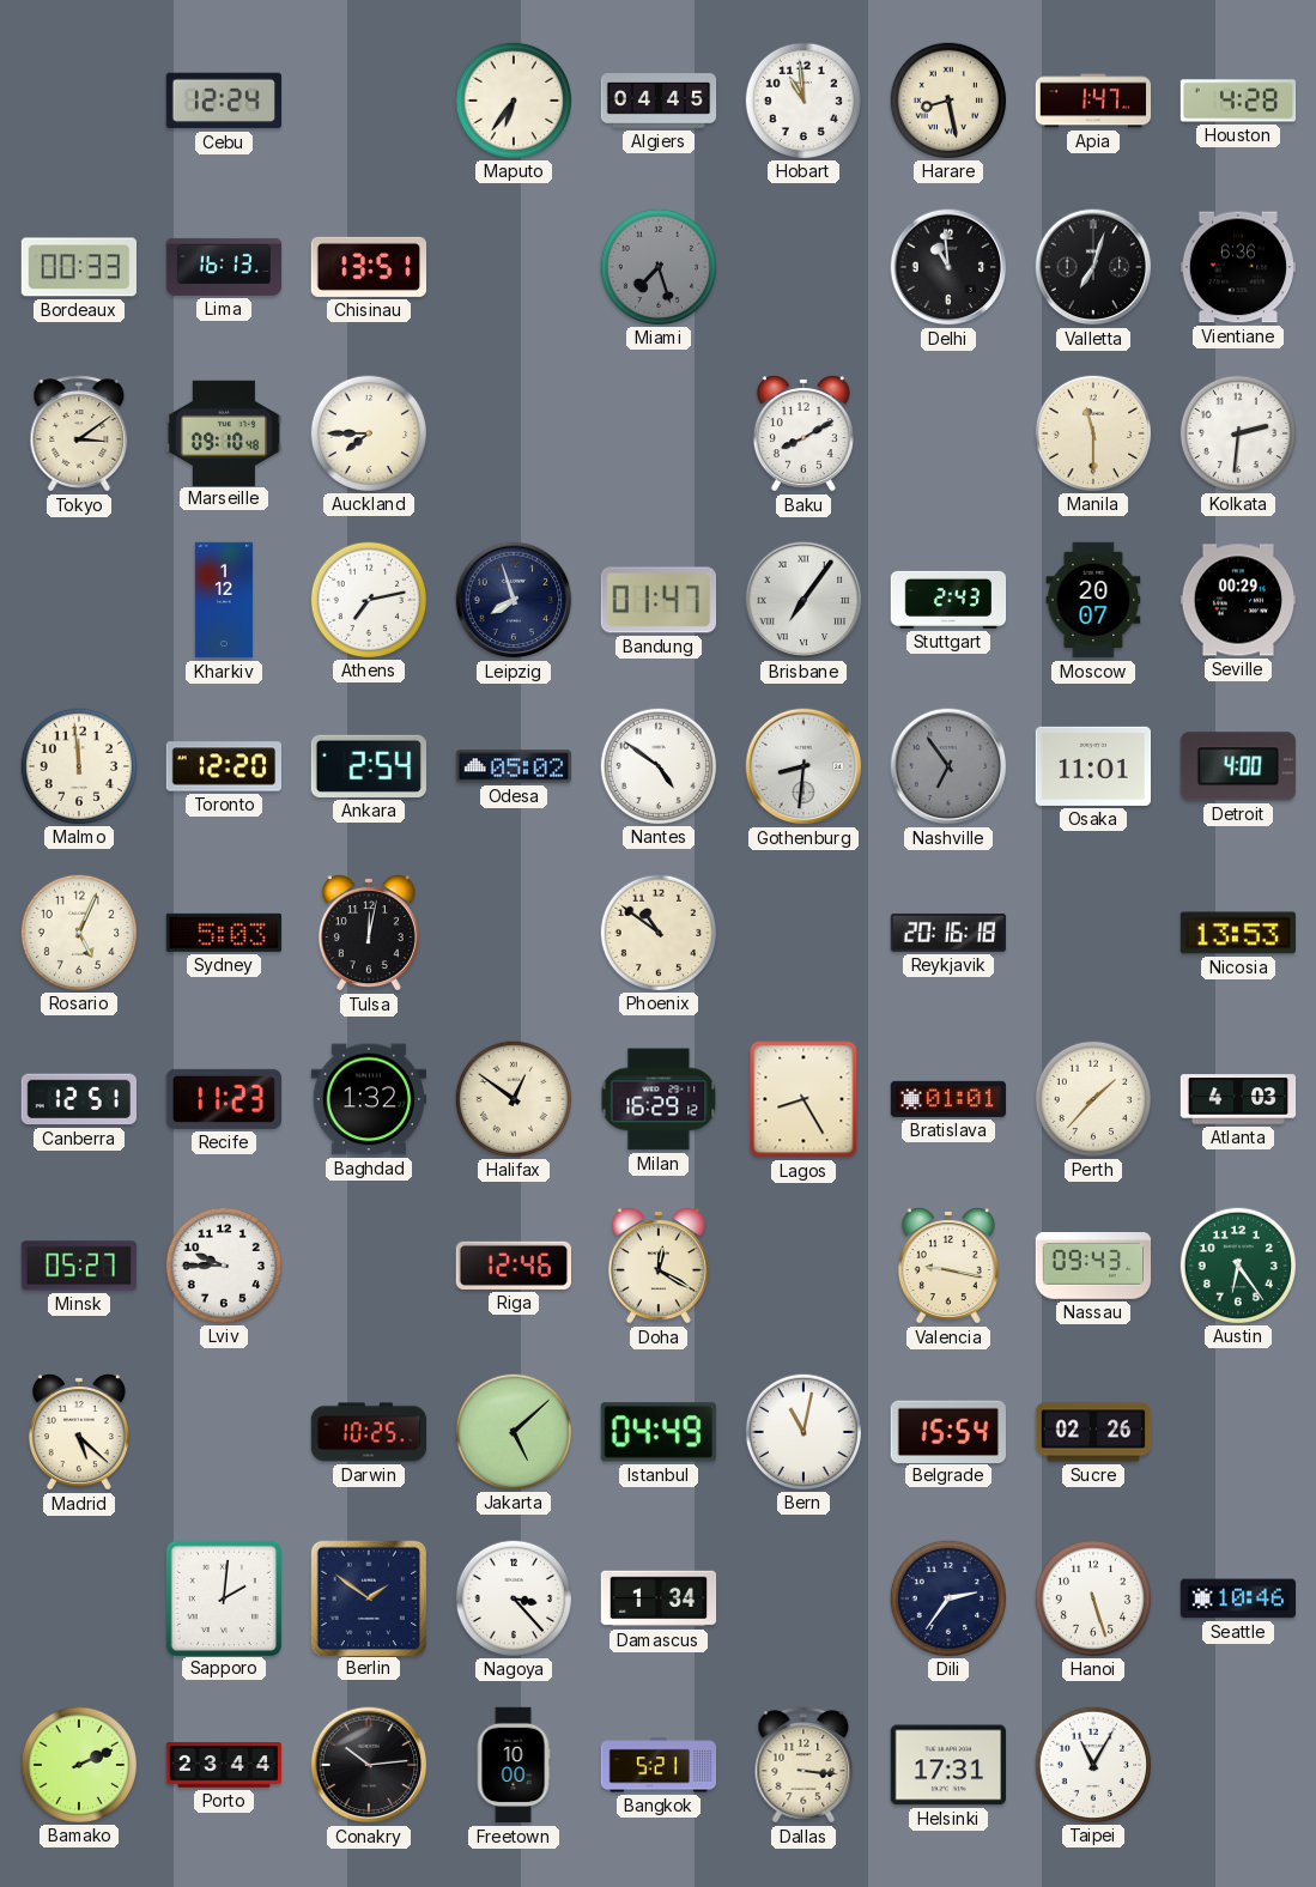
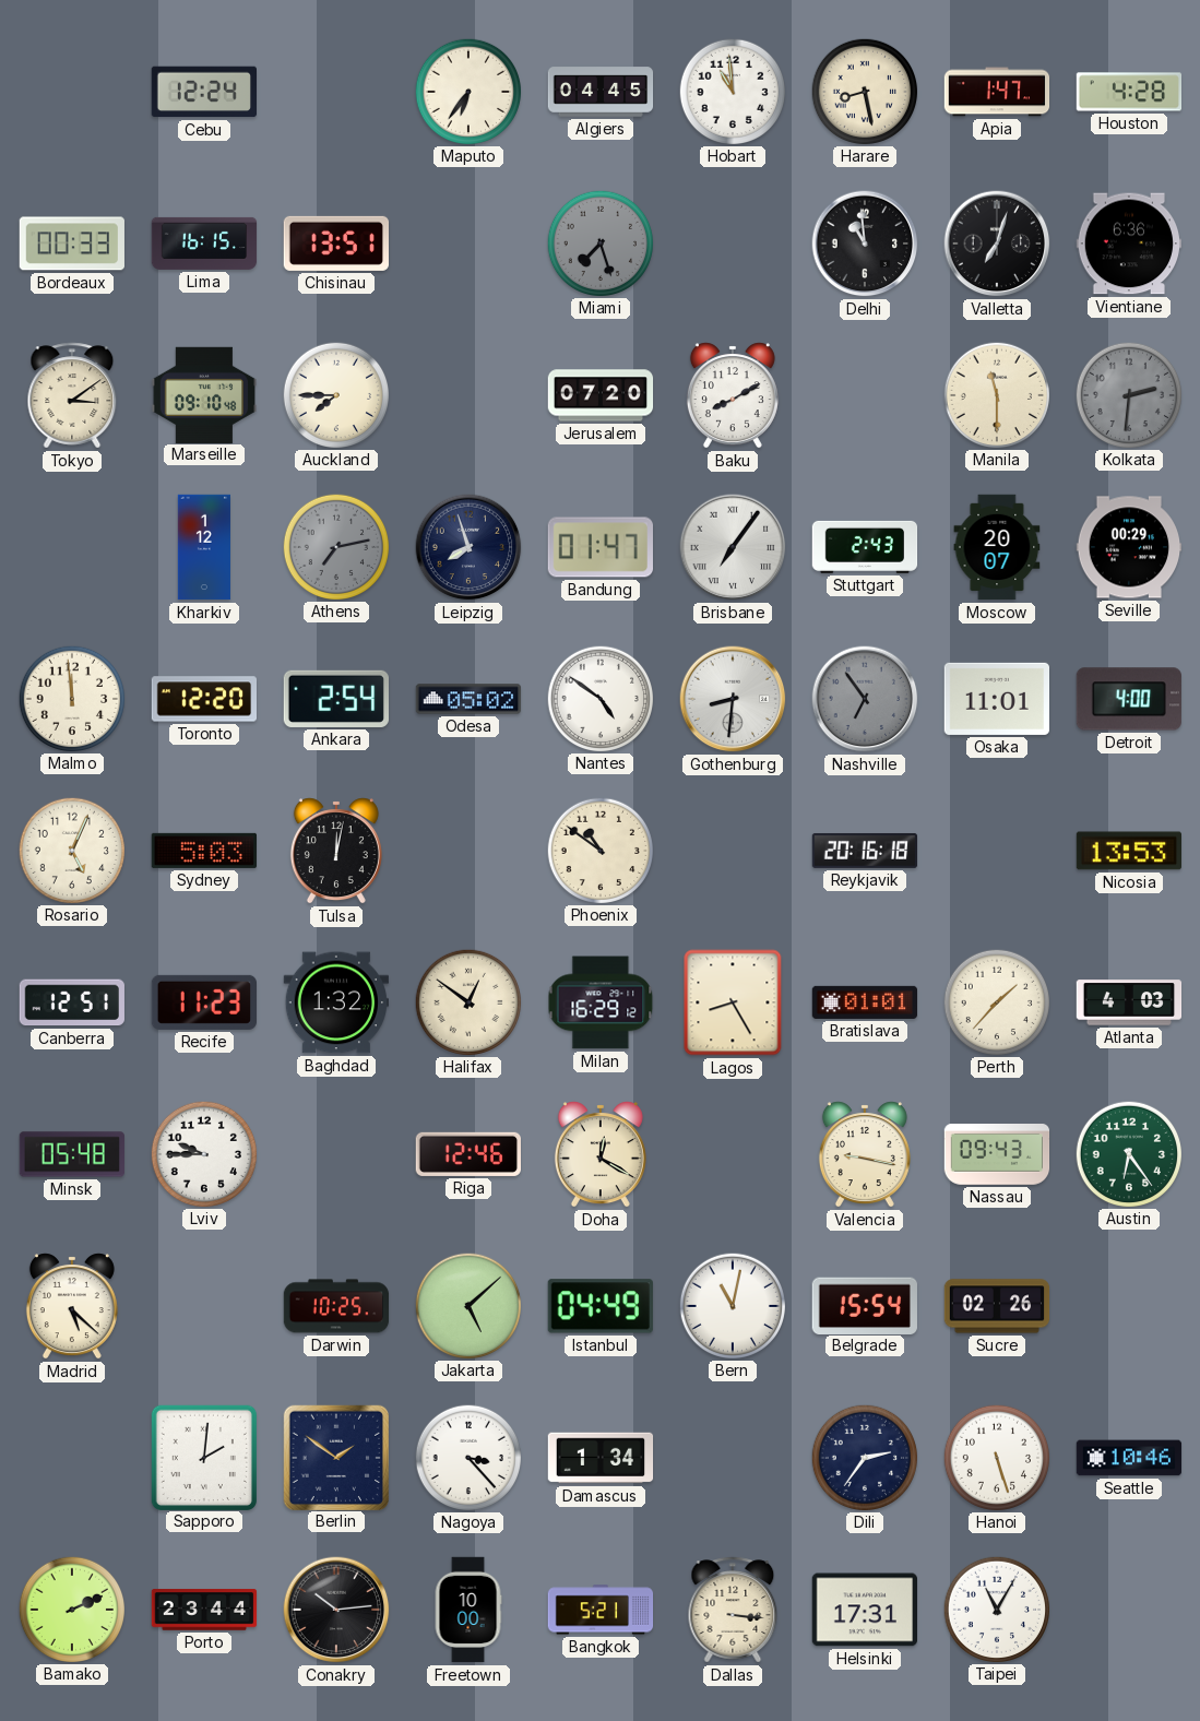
Lima: 16:13 -> 16:15 (204, 244)
Jerusalem: none -> 07:20 (601, 395)
Kolkata dial: white -> grey (1128, 394)
Athens dial: white -> grey (335, 546)
Minsk: 05:27 -> 05:48 (72, 1154)
